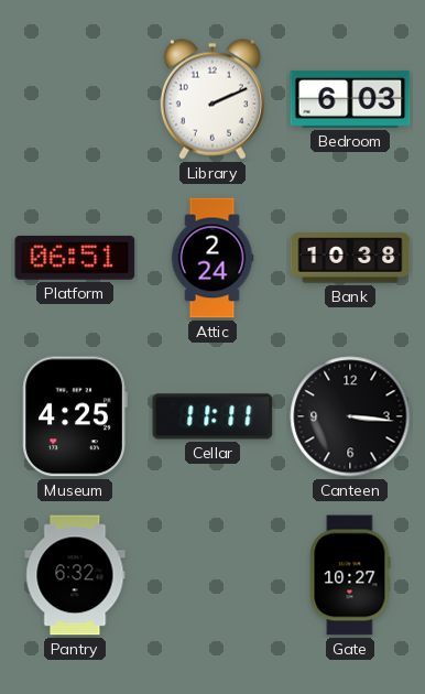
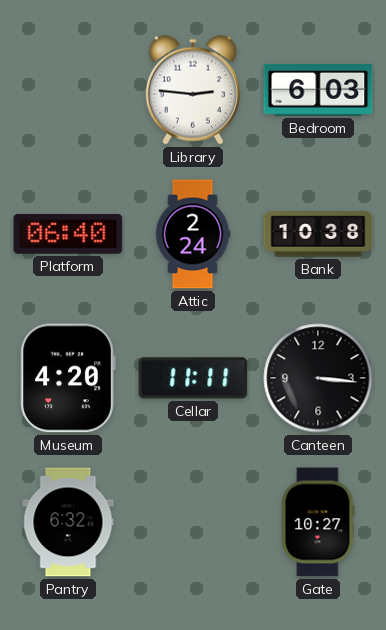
Library: 2:11 -> 2:46 (193, 90)
Platform: 06:51 -> 06:40 (68, 234)
Museum: 4:25 -> 4:20 (68, 378)
